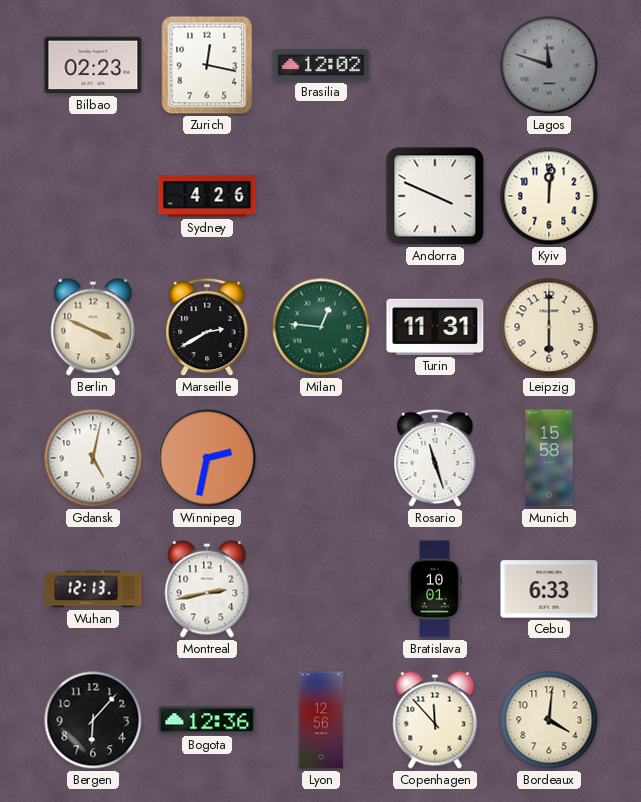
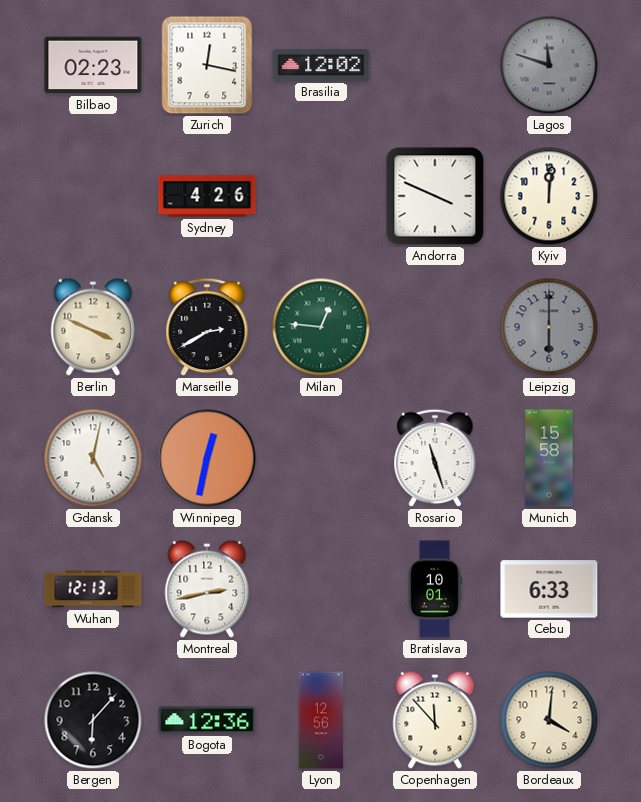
Turin: 11:31 -> none (435, 327)
Leipzig dial: cream -> grey (549, 327)
Winnipeg: 2:32 -> 12:32 (207, 458)
